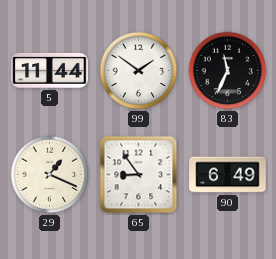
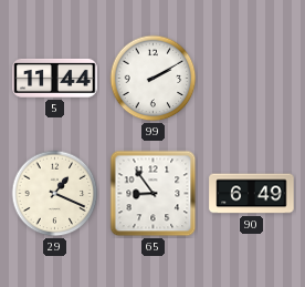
99: 1:51 -> 2:10 (154, 79)
83: 11:34 -> none (228, 71)
